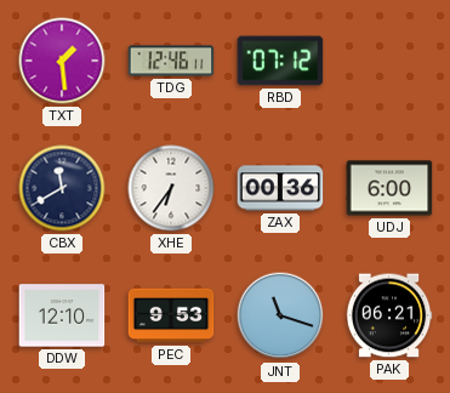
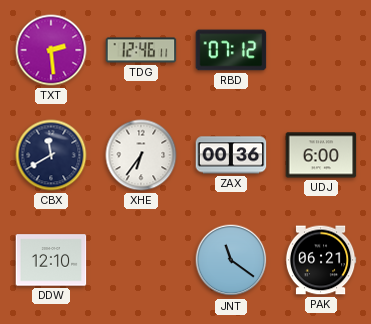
TXT: 1:29 -> 2:29 (51, 50)
PEC: 9:53 -> none (171, 315)
JNT: 11:18 -> 11:21 (231, 260)
